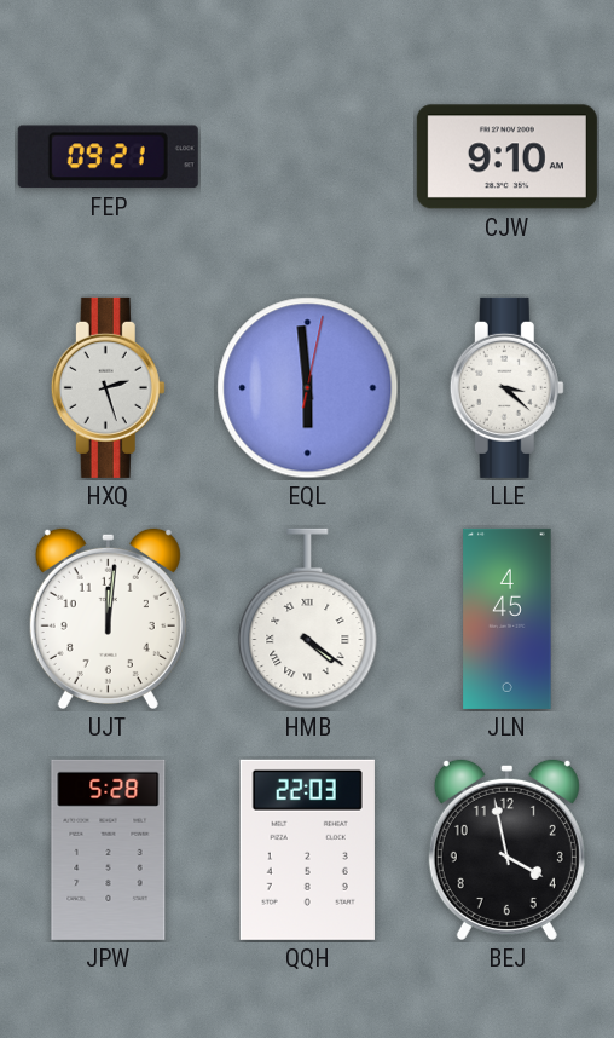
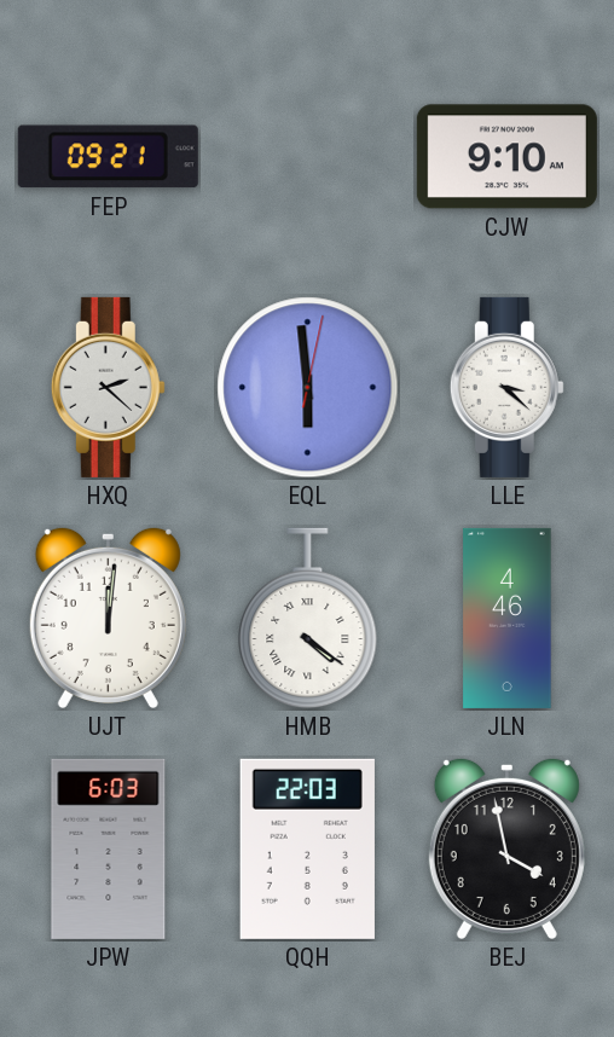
HXQ: 2:27 -> 2:22 (108, 387)
JLN: 4:45 -> 4:46 (508, 618)
JPW: 5:28 -> 6:03 (109, 848)
